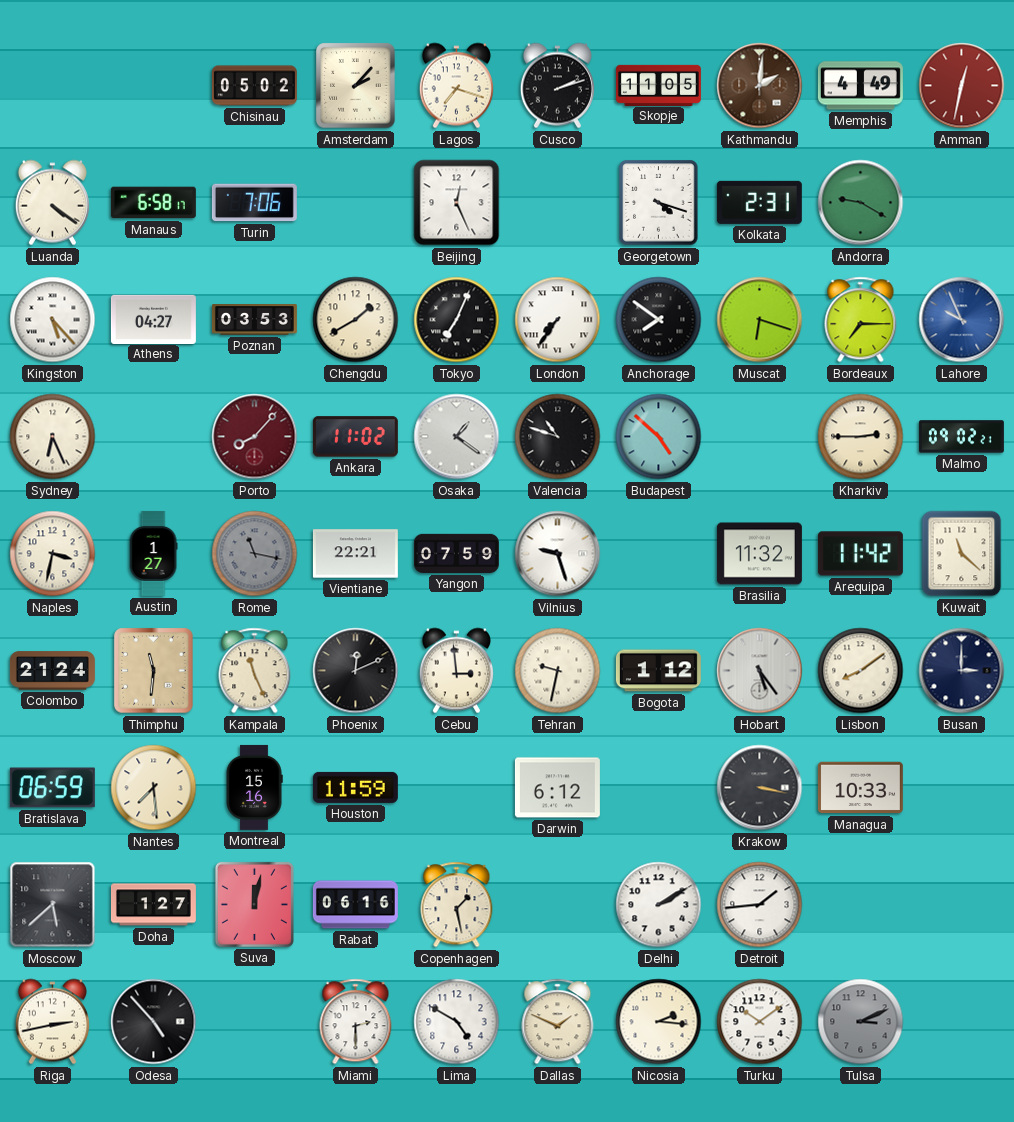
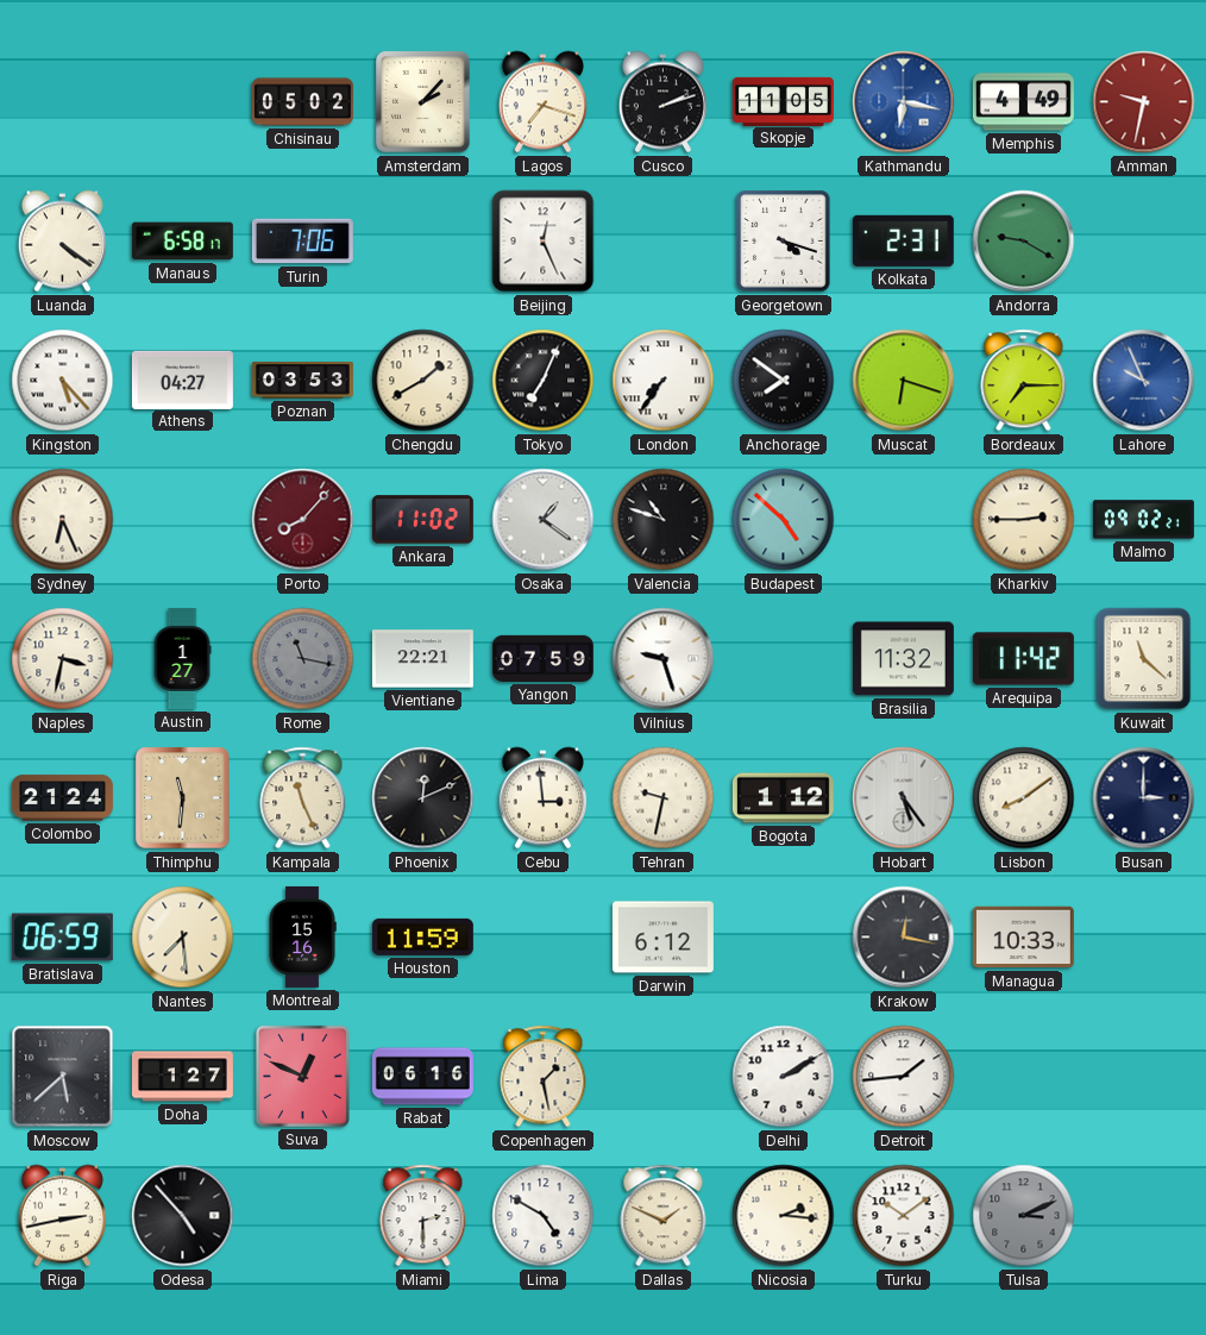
Kathmandu: 2:01 -> 6:17 (904, 102)
Kathmandu dial: brown -> blue (904, 102)
Amman: 12:32 -> 9:32 (1144, 102)
Krakow: 3:17 -> 12:17 (904, 938)
Suva: 12:02 -> 12:49 (302, 1076)
